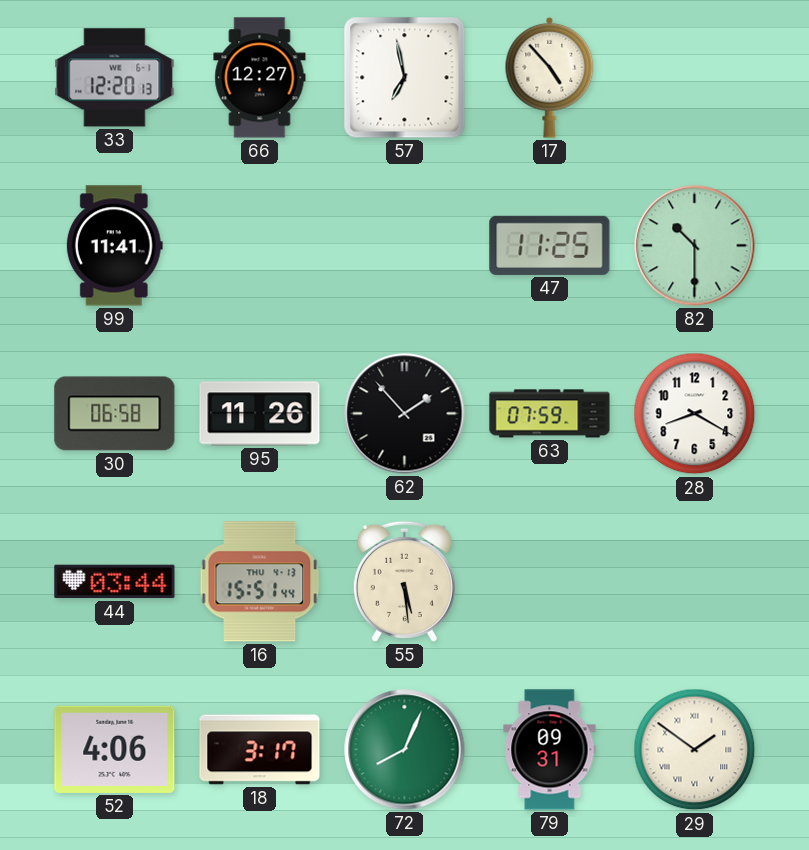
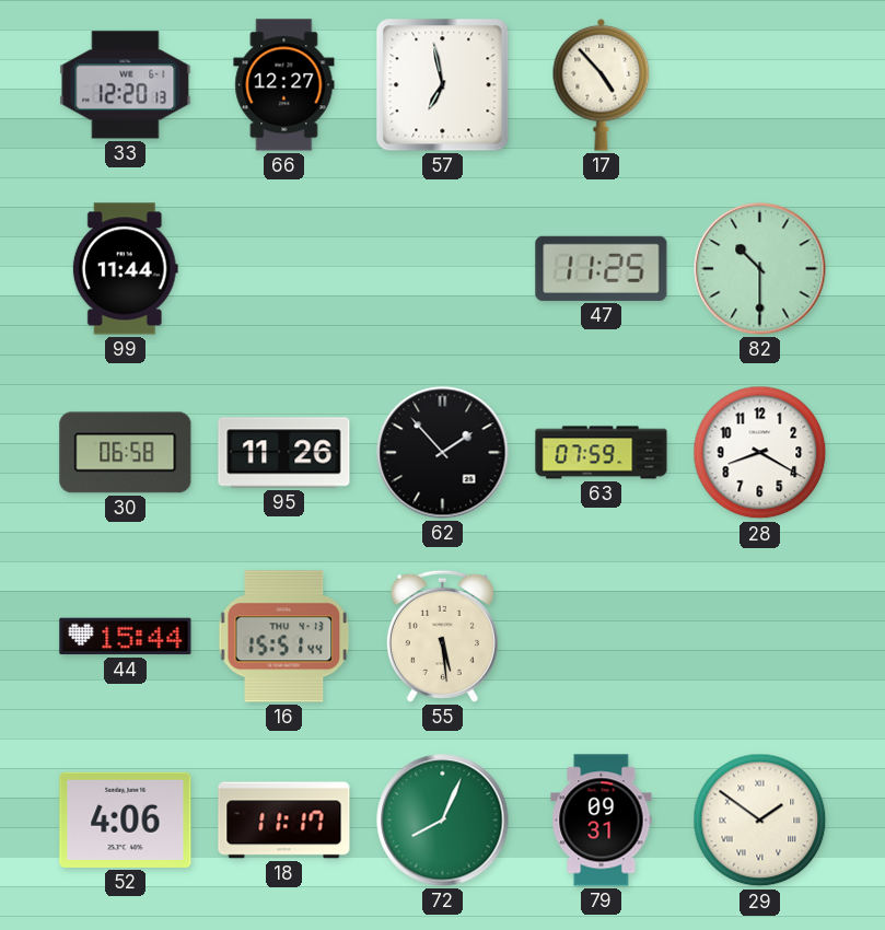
99: 11:41 -> 11:44 (125, 269)
44: 03:44 -> 15:44 (126, 637)
18: 3:17 -> 11:17 (284, 821)
